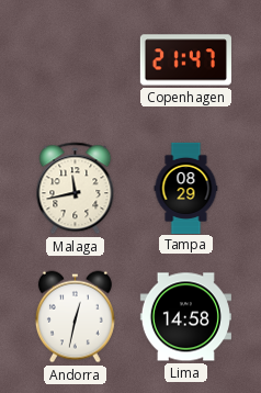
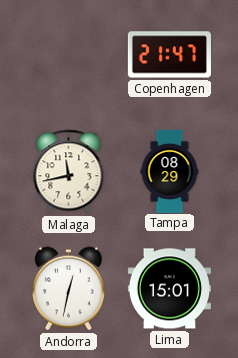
Lima: 14:58 -> 15:01 (169, 289)
